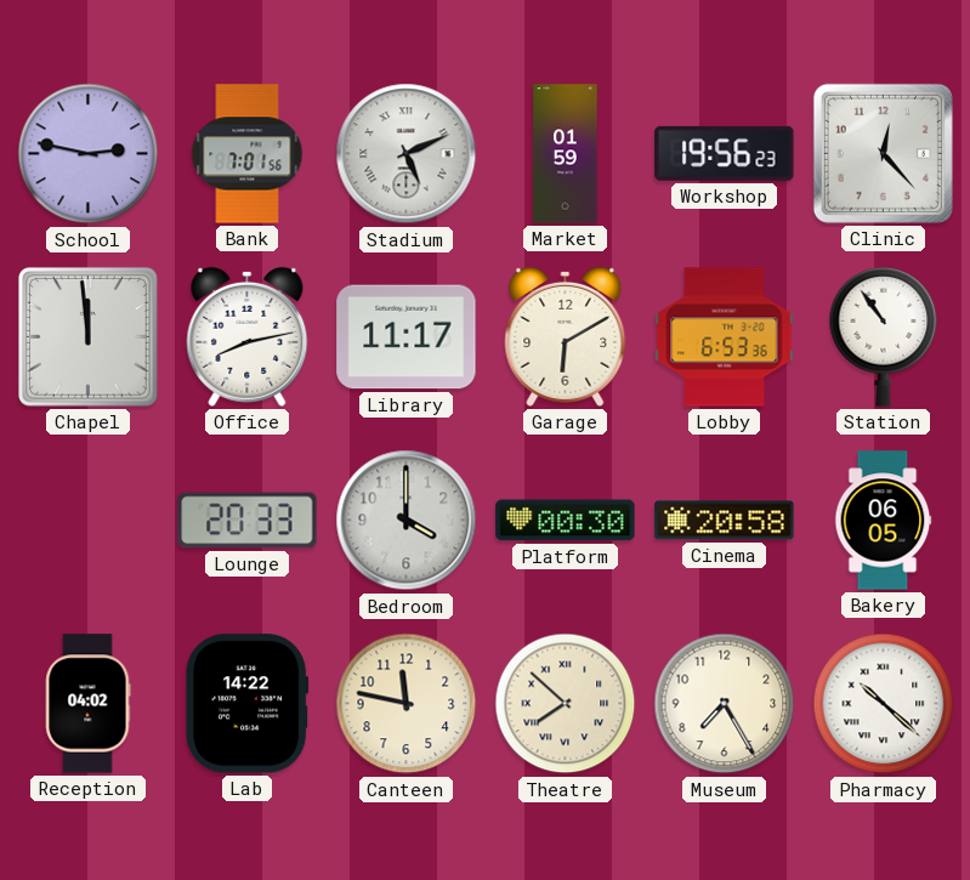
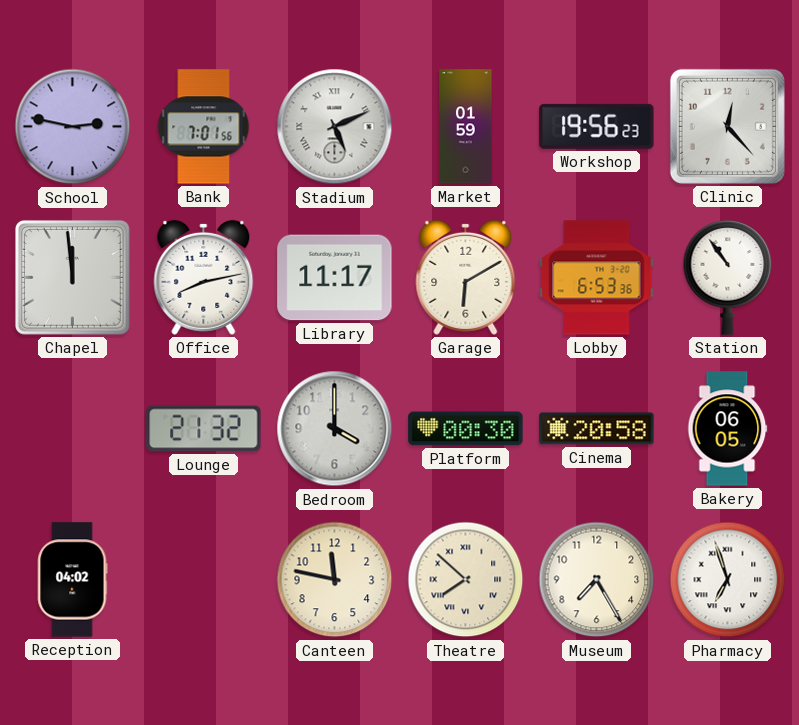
Lounge: 20:33 -> 21:32 (204, 429)
Lab: 14:22 -> none (248, 704)
Pharmacy: 10:22 -> 6:57 (728, 580)
